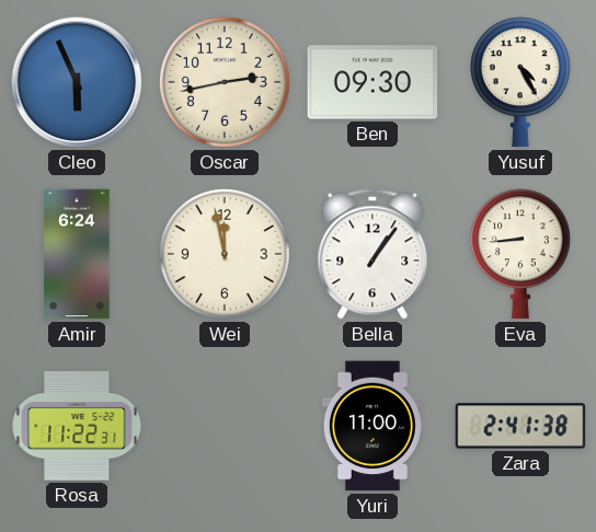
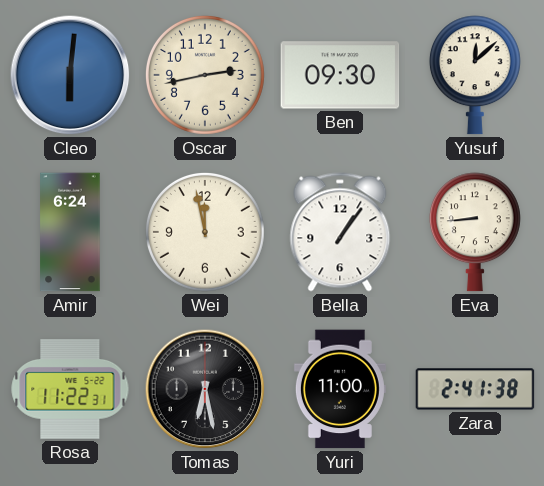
Cleo: 5:56 -> 6:01 (70, 75)
Yusuf: 4:25 -> 12:08 (475, 75)
Tomas: none -> 6:28 (205, 389)
